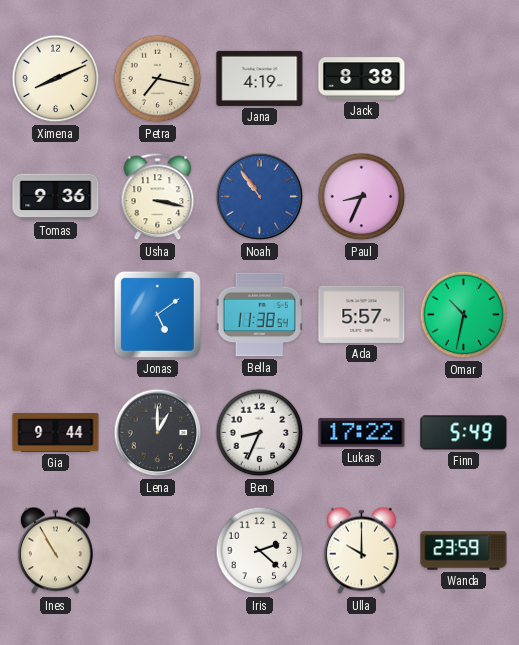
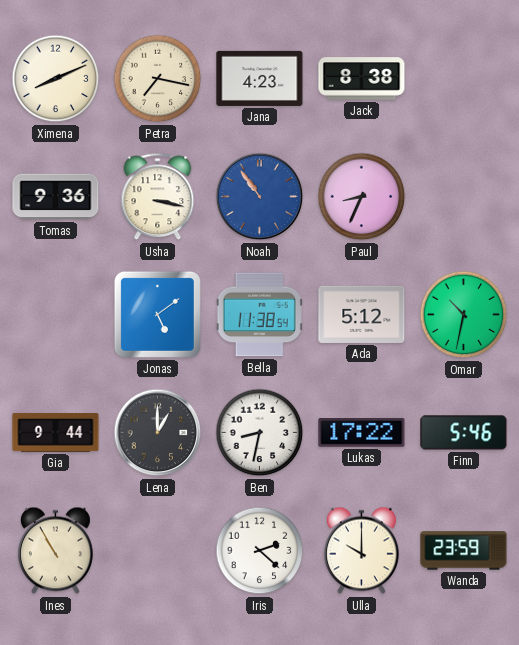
Jana: 4:19 -> 4:23 (260, 78)
Ada: 5:57 -> 5:12 (362, 314)
Ben: 8:34 -> 8:32 (260, 433)
Finn: 5:49 -> 5:46 (464, 433)
